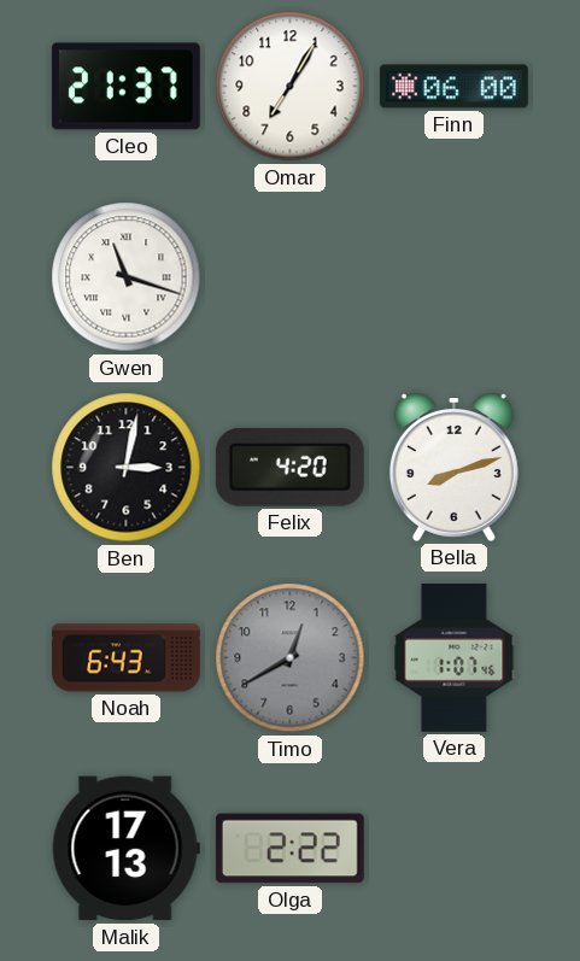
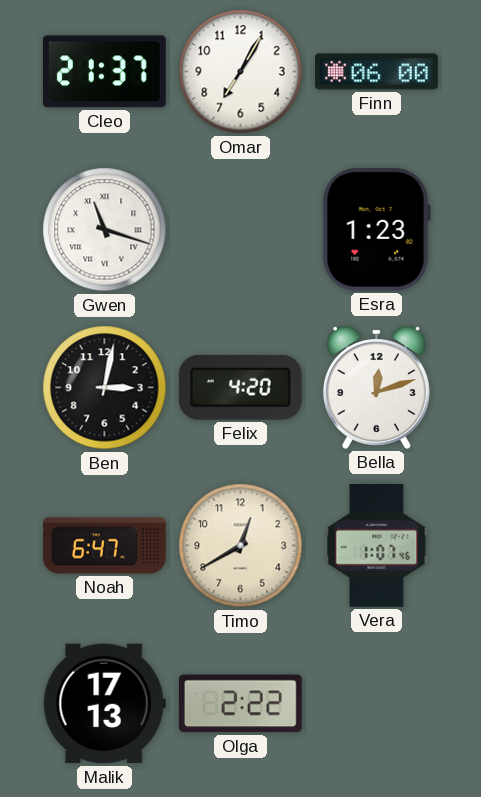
Esra: none -> 1:23 (376, 229)
Bella: 8:12 -> 12:12 (376, 387)
Noah: 6:43 -> 6:47 (105, 546)
Timo dial: grey -> cream (241, 546)
